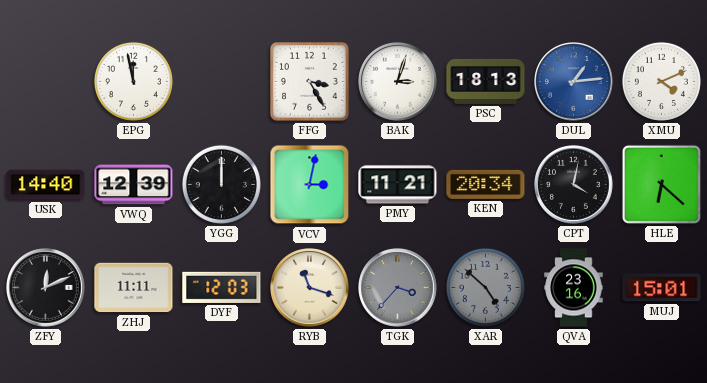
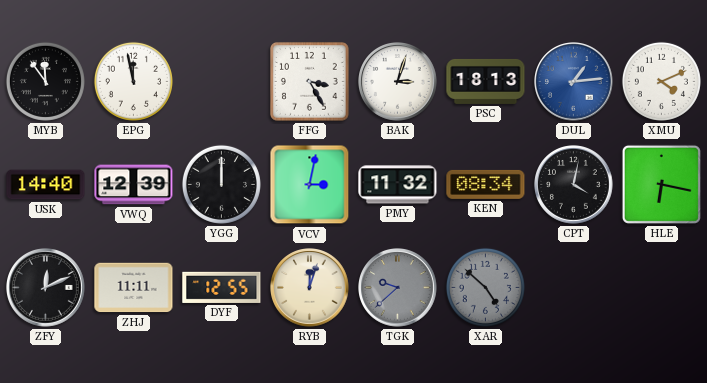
MYB: none -> 11:54 (45, 81)
PMY: 11:21 -> 11:32 (398, 185)
KEN: 20:34 -> 08:34 (486, 184)
HLE: 6:22 -> 6:17 (661, 184)
DYF: 12:03 -> 12:55 (222, 287)
RYB: 11:18 -> 12:03 (310, 288)
TGK: 3:37 -> 9:38 (398, 288)
QVA: 23:16 -> none (574, 288)
MUJ: 15:01 -> none (662, 288)
